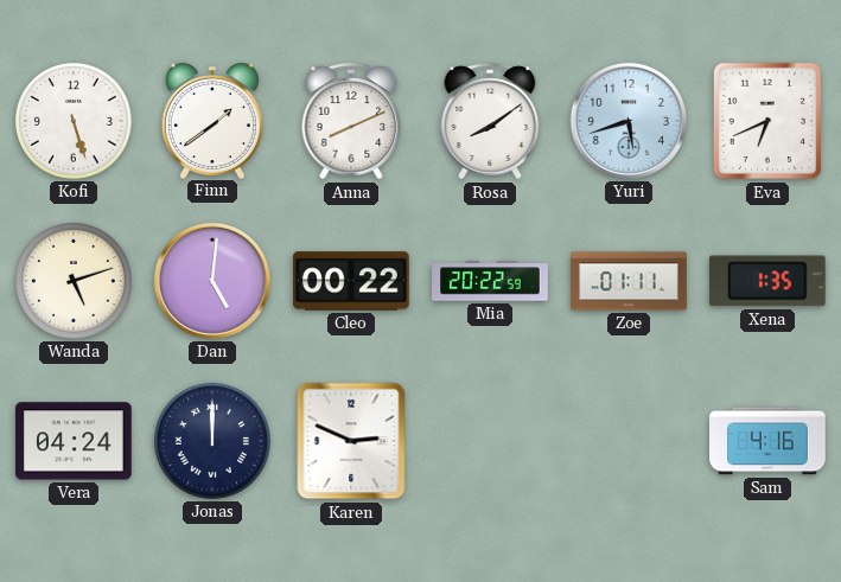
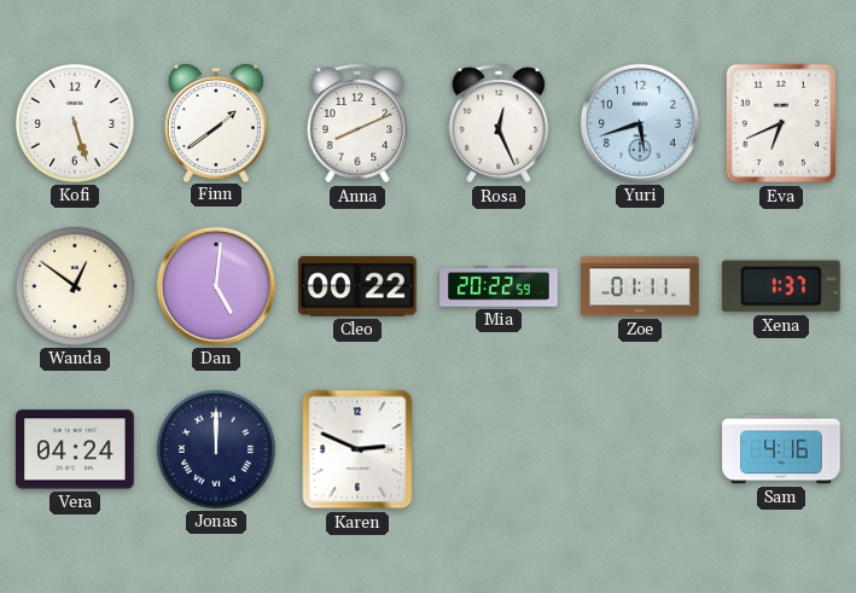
Rosa: 8:09 -> 12:26 (499, 123)
Wanda: 5:12 -> 12:51 (75, 286)
Xena: 1:35 -> 1:37 (781, 286)
